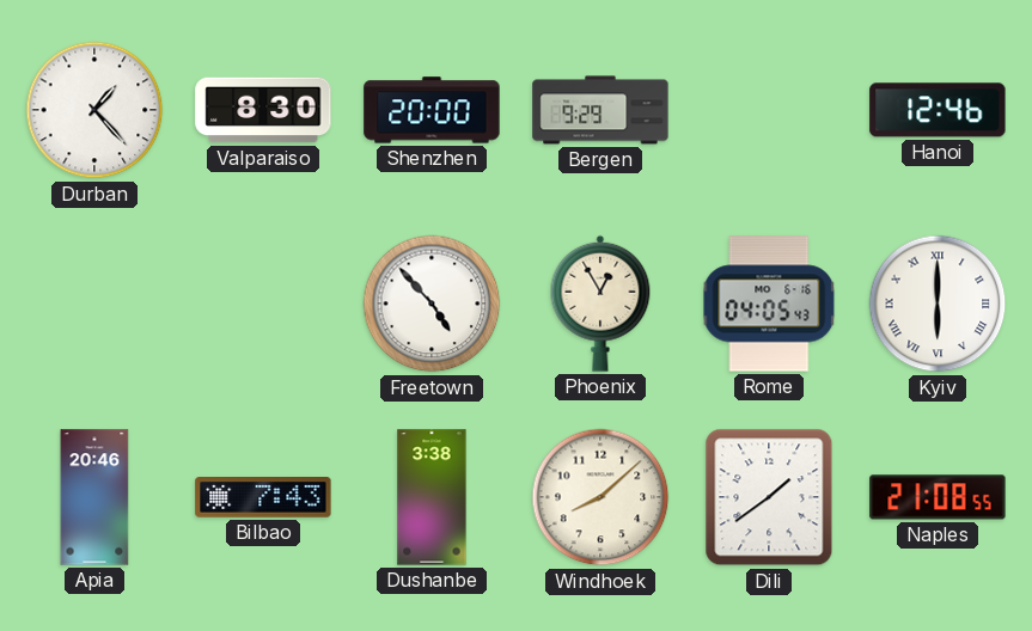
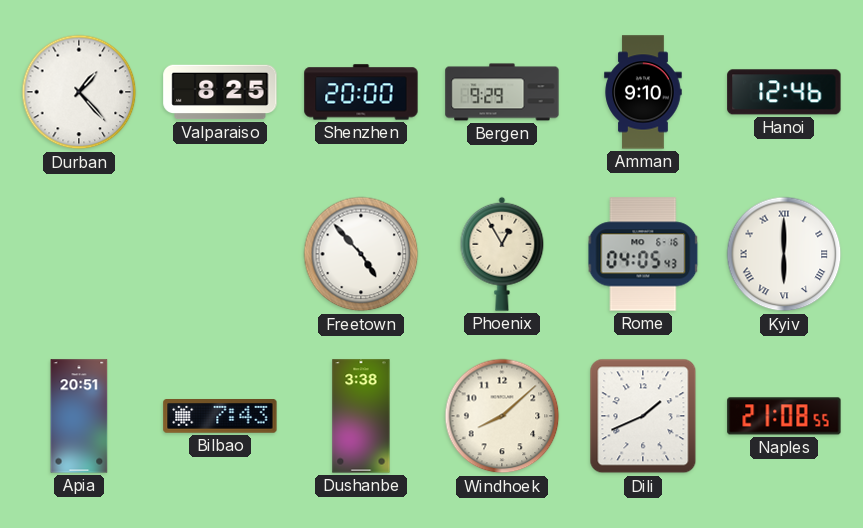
Valparaiso: 8:30 -> 8:25 (220, 92)
Amman: none -> 9:10 (643, 92)
Apia: 20:46 -> 20:51 (79, 416)
Dili: 1:39 -> 1:41 (643, 416)
